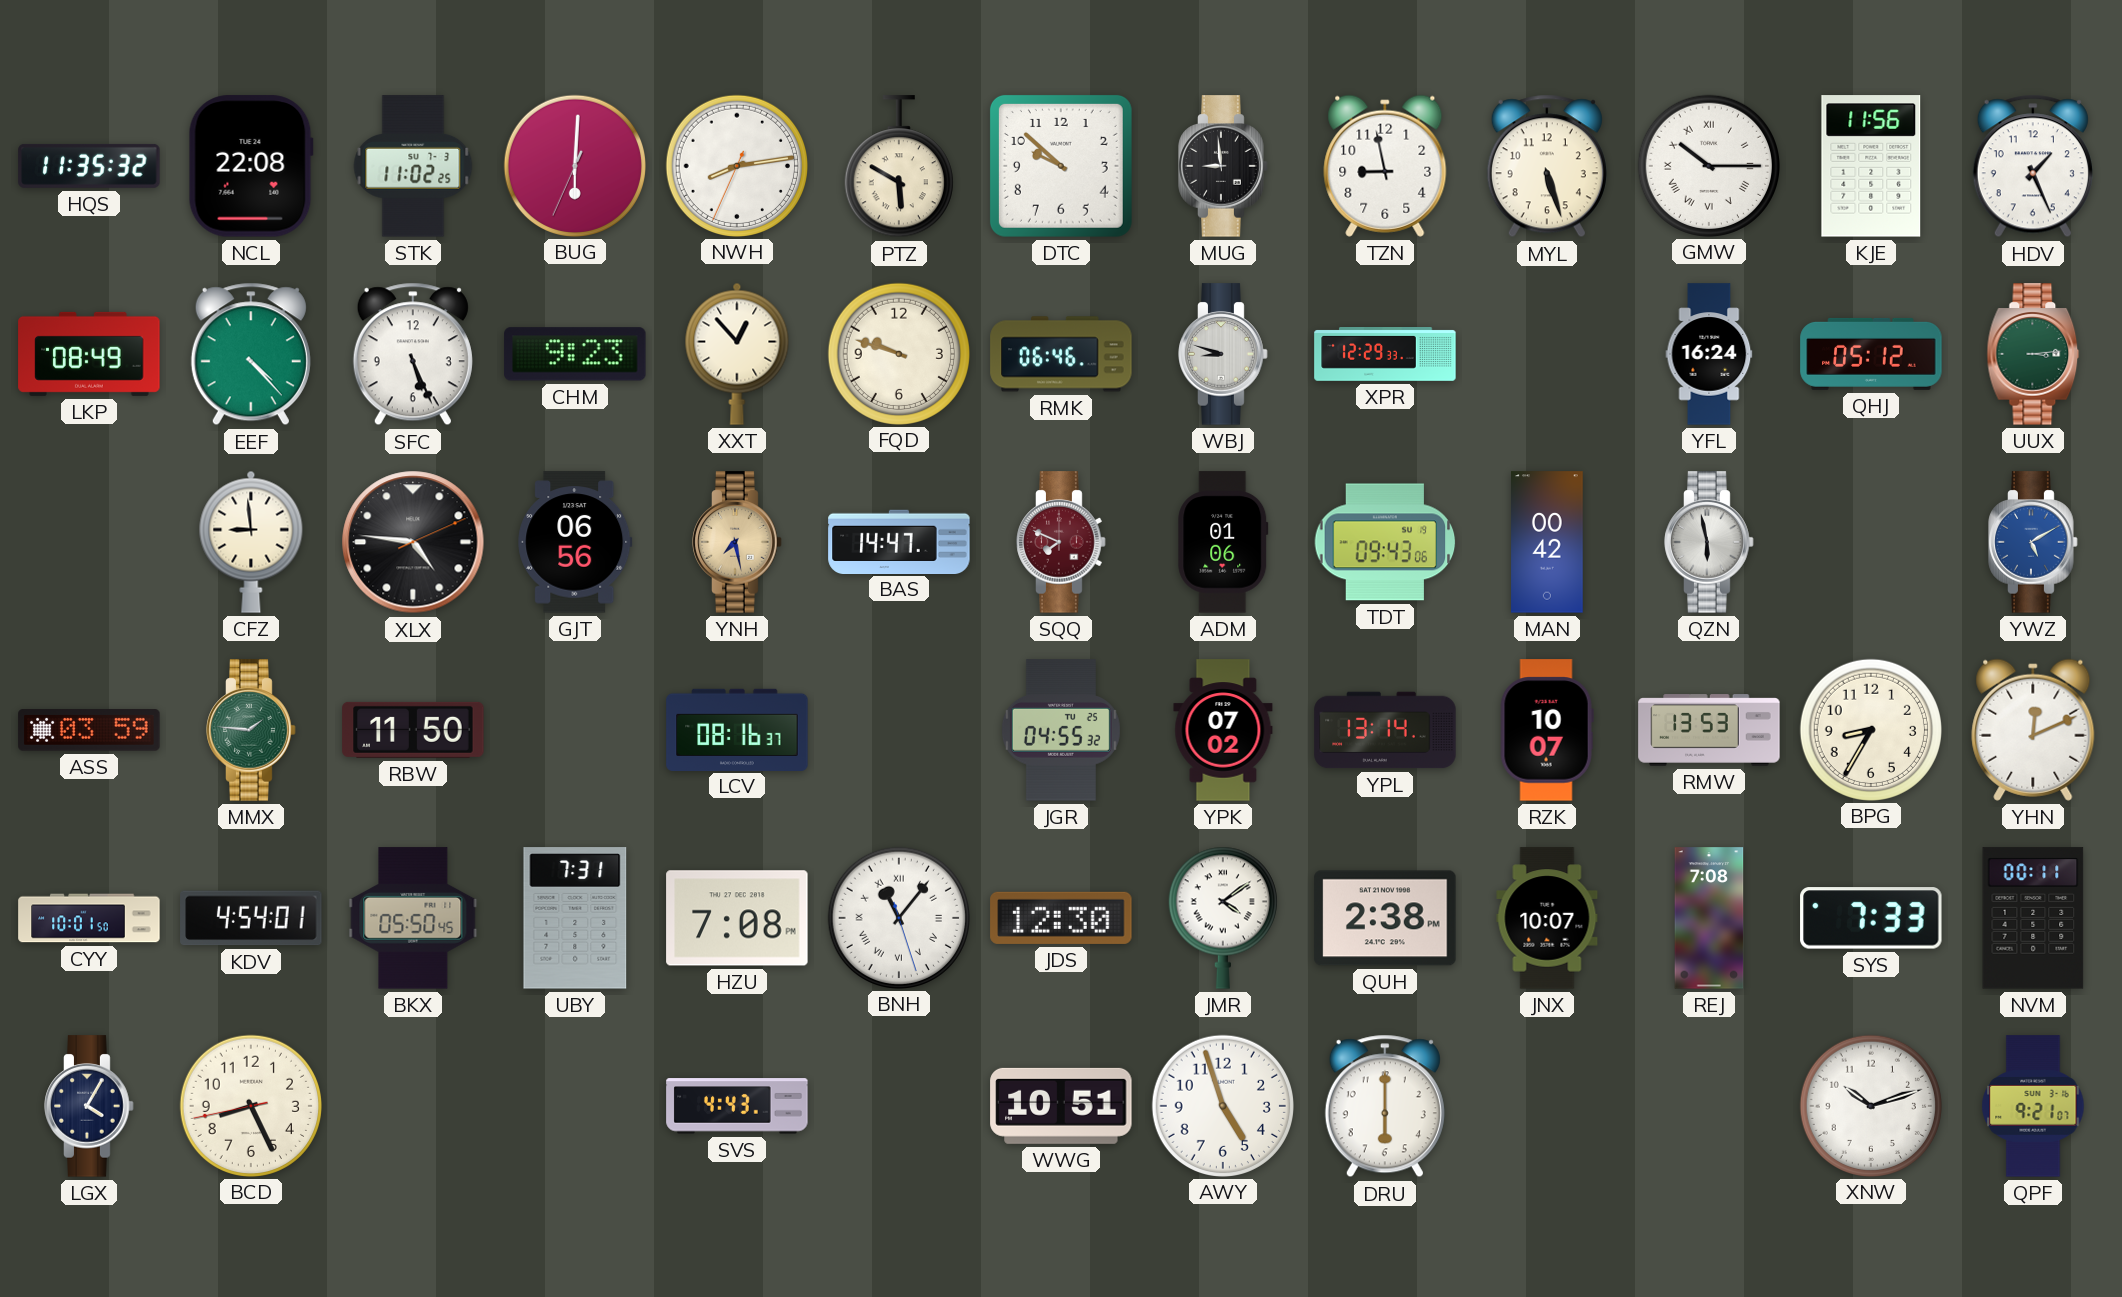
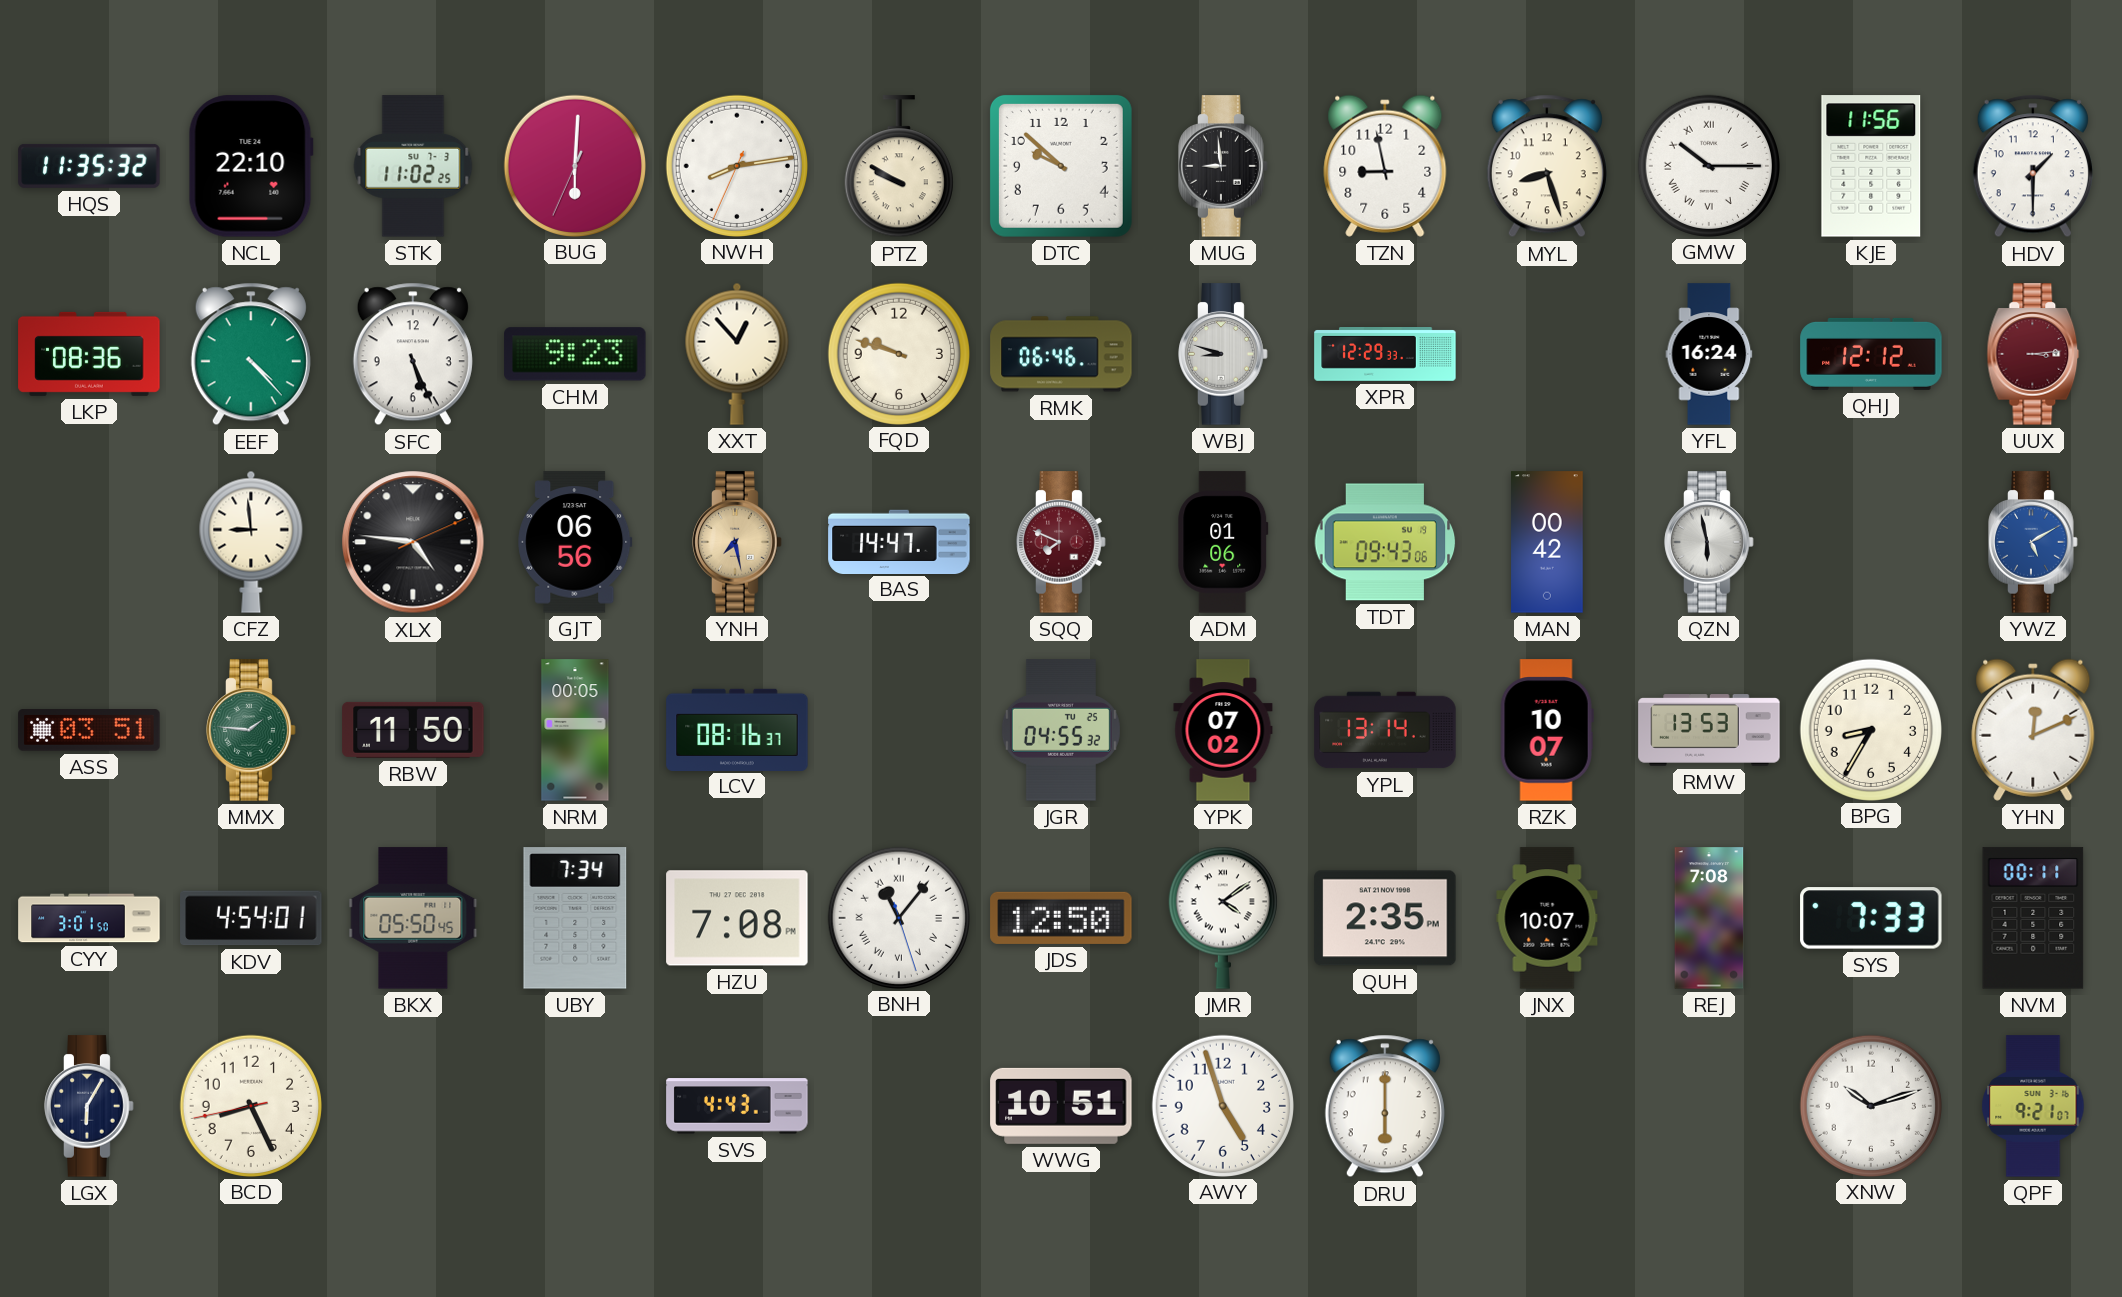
NCL: 22:08 -> 22:10 (251, 166)
PTZ: 5:50 -> 9:50 (899, 167)
MYL: 5:27 -> 8:27 (1547, 166)
HDV: 1:26 -> 1:30 (2033, 166)
LKP: 08:49 -> 08:36 (89, 354)
QHJ: 05:12 -> 12:12 (1871, 354)
UUX dial: green -> burgundy (2033, 354)
ASS: 03:59 -> 03:51 (89, 730)
NRM: none -> 00:05 (575, 730)
CYY: 10:01 -> 3:01 (89, 918)
UBY: 7:31 -> 7:34 (575, 918)
JDS: 12:30 -> 12:50 (1061, 918)
QUH: 2:38 -> 2:35 (1385, 918)
LGX: 4:05 -> 6:05 (89, 1106)
